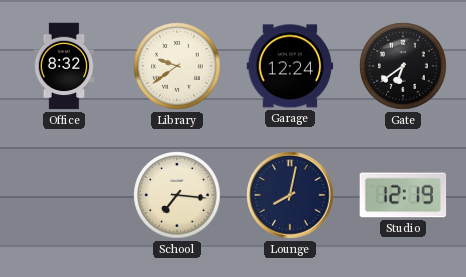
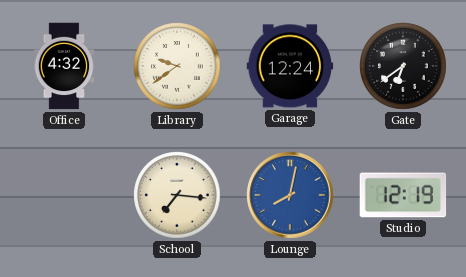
Office: 8:32 -> 4:32 (64, 66)
Lounge dial: navy -> blue (290, 195)
